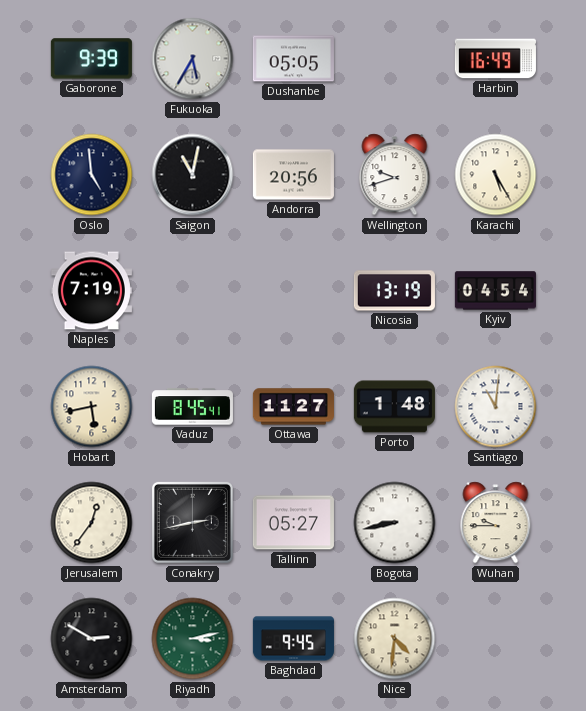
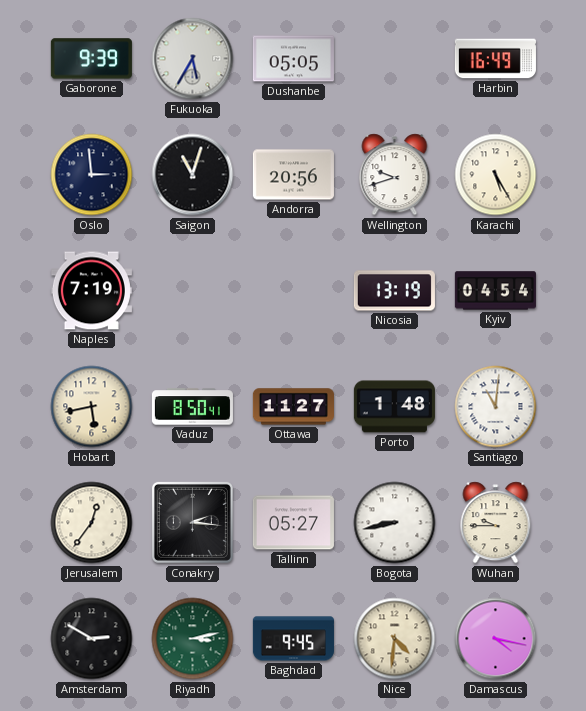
Oslo: 4:59 -> 2:59 (92, 175)
Saigon: 11:02 -> 11:03 (193, 175)
Vaduz: 8:45 -> 8:50 (192, 407)
Conakry: 2:43 -> 2:16 (192, 522)
Damascus: none -> 4:17 (496, 639)
